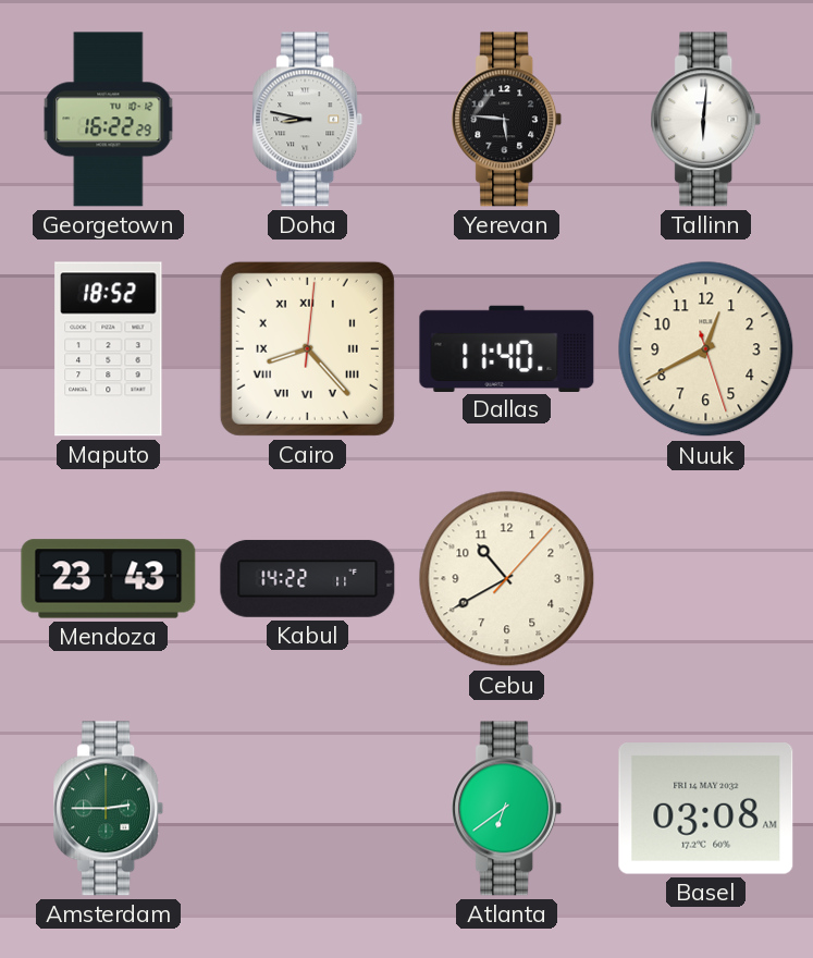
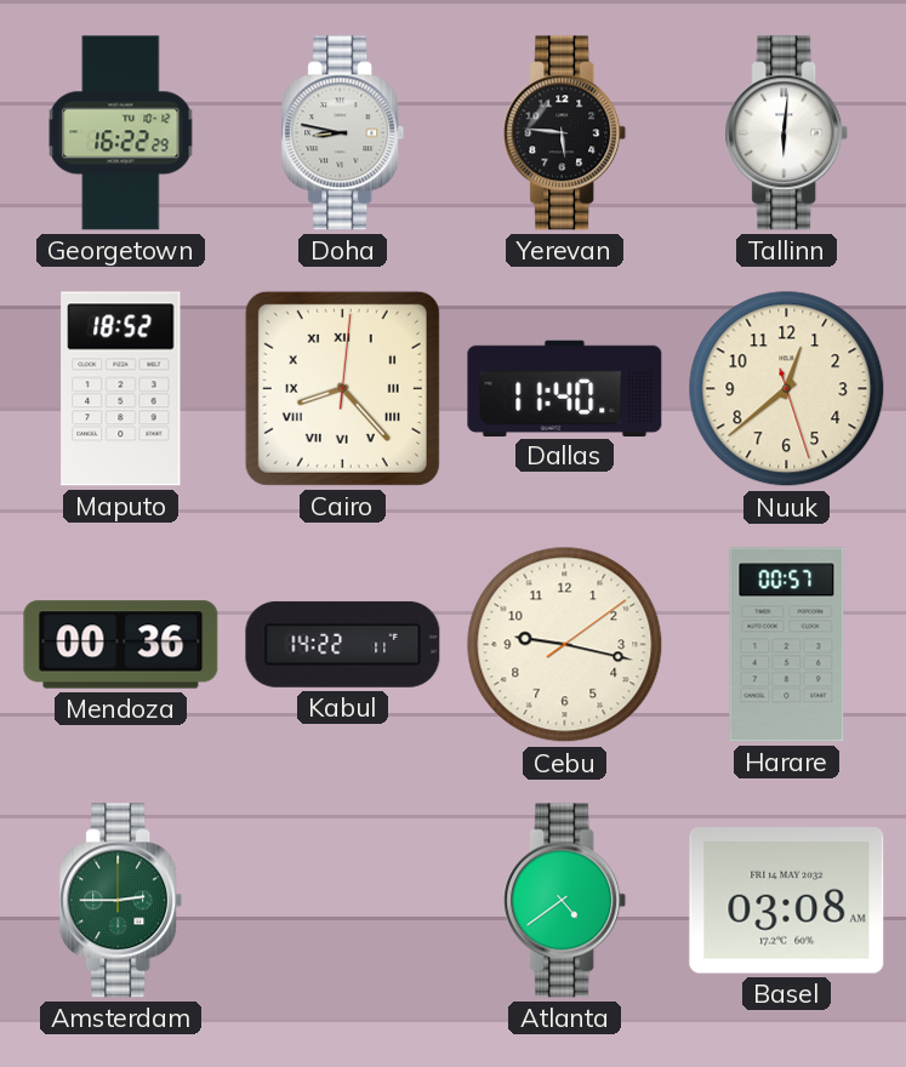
Nuuk: 12:40 -> 12:38 (787, 389)
Mendoza: 23:43 -> 00:36 (121, 645)
Cebu: 10:40 -> 9:17 (565, 645)
Harare: none -> 00:57 (787, 645)
Atlanta: 6:39 -> 4:39 (565, 901)
